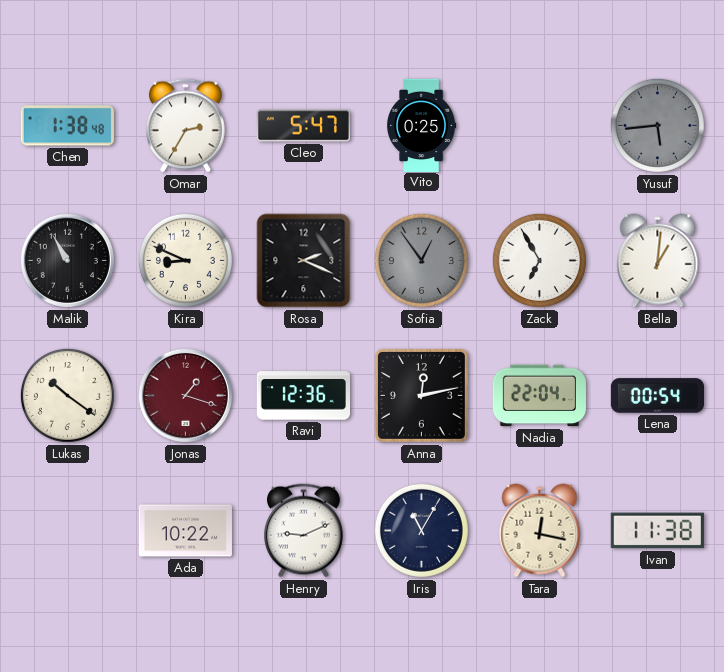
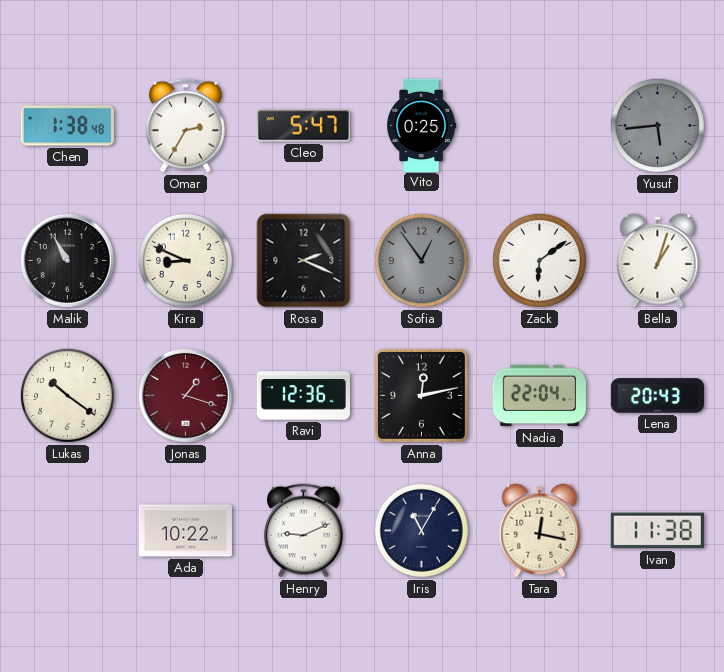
Zack: 6:55 -> 6:09 (539, 260)
Bella: 1:01 -> 1:03 (658, 261)
Lena: 00:54 -> 20:43 (657, 396)
